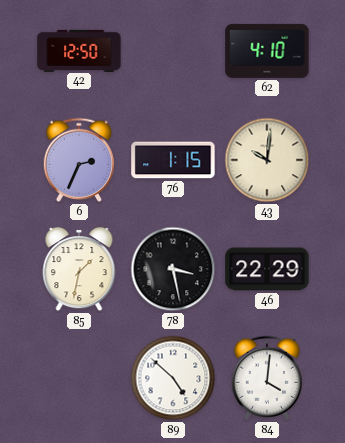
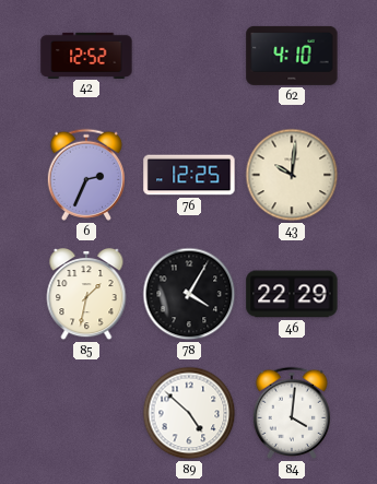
42: 12:50 -> 12:52 (86, 55)
76: 1:15 -> 12:25 (189, 175)
78: 3:28 -> 4:05 (189, 294)
